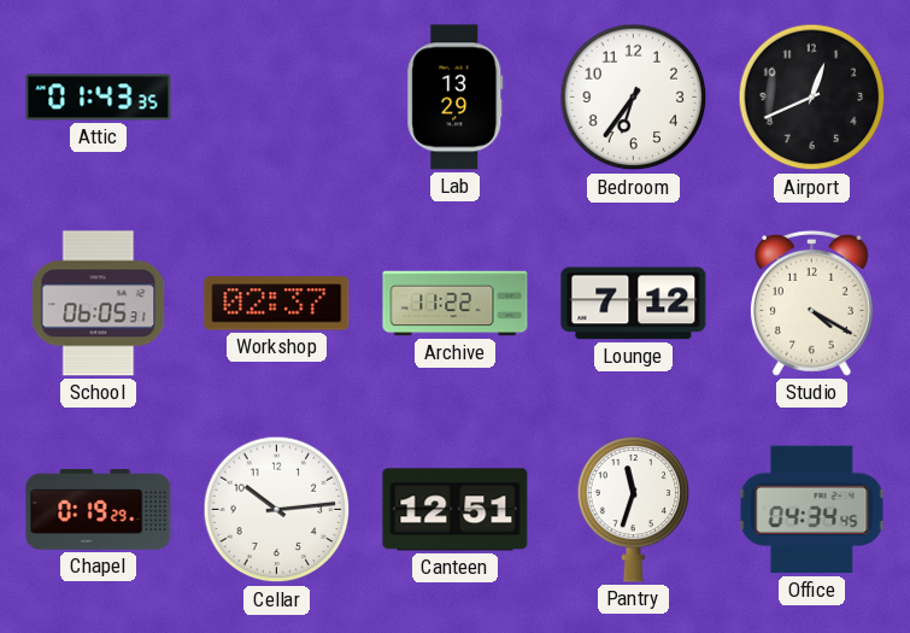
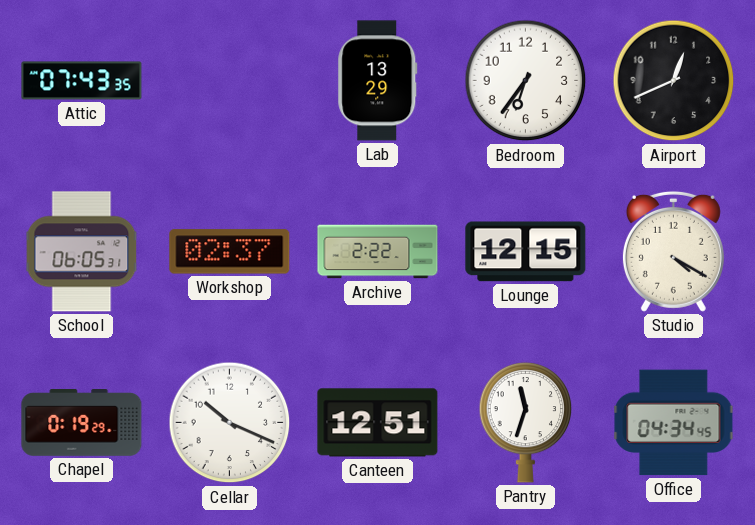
Attic: 01:43 -> 07:43 (82, 81)
Archive: 11:22 -> 2:22 (378, 252)
Lounge: 7:12 -> 12:15 (526, 252)
Cellar: 10:14 -> 10:19 (230, 423)
